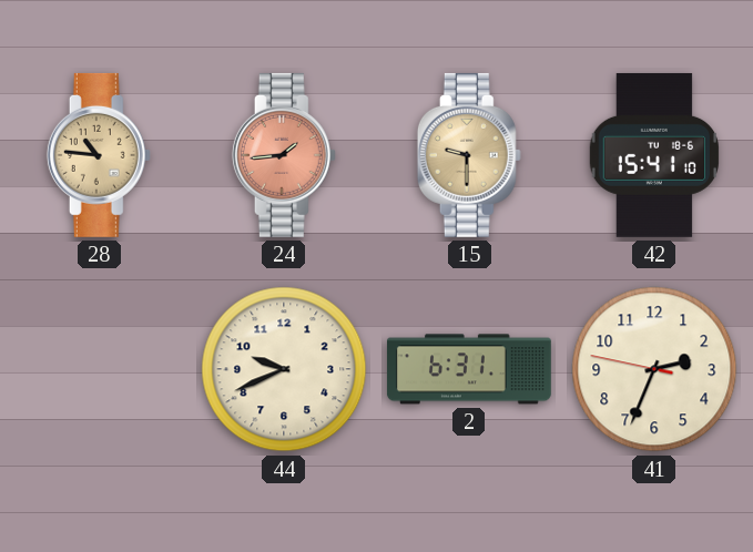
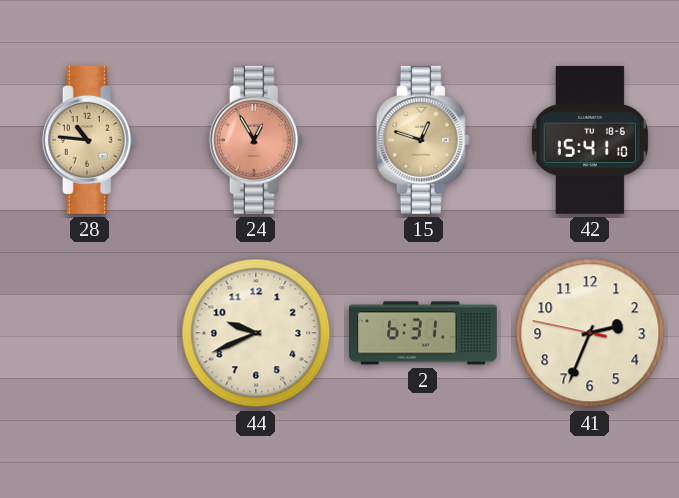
24: 1:44 -> 12:55 (256, 140)
15: 9:30 -> 12:48 (423, 140)
